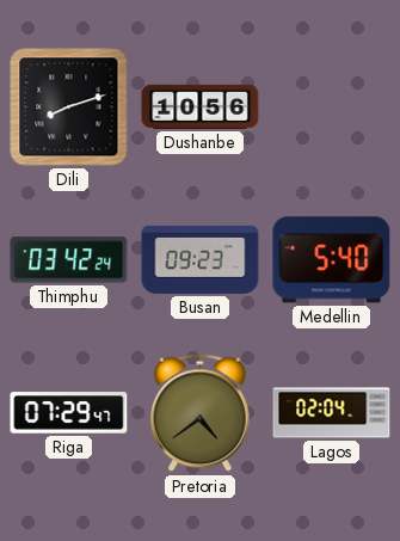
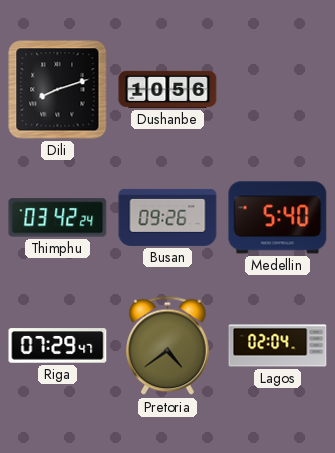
Busan: 09:23 -> 09:26 (168, 217)
